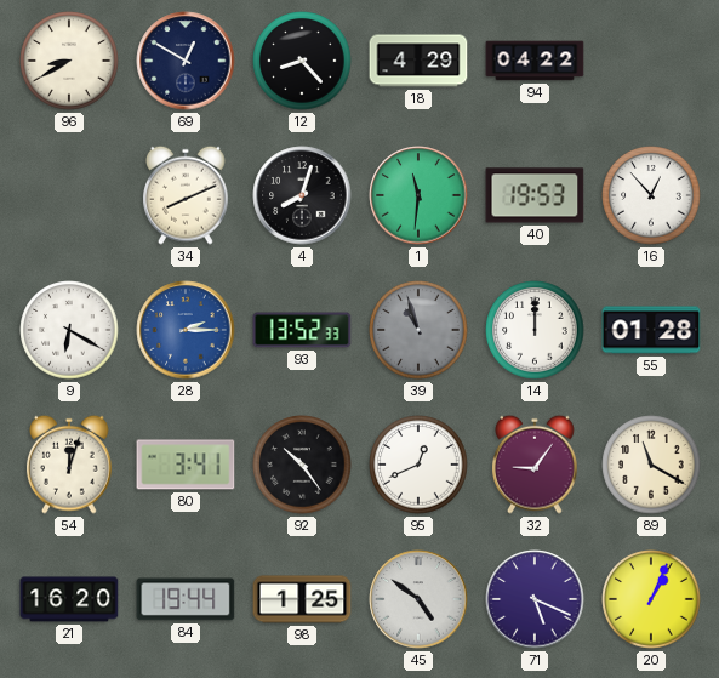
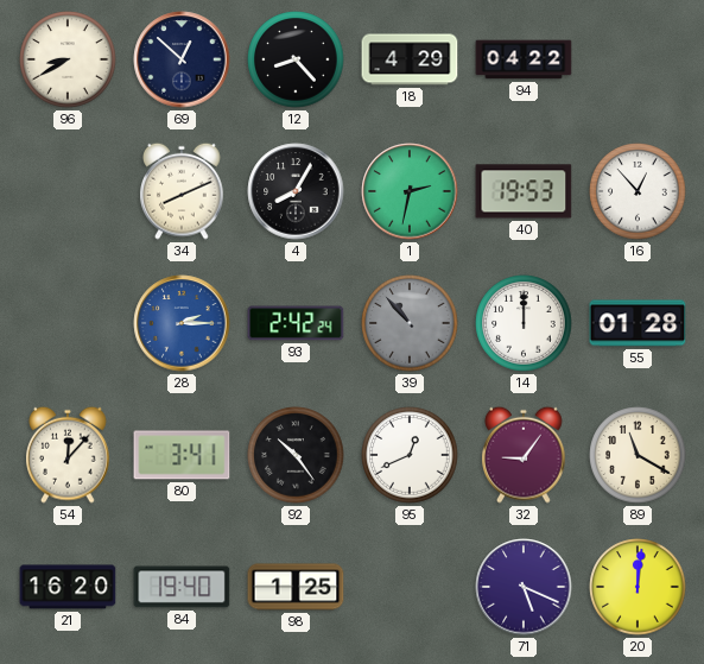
69: 12:50 -> 12:52 (182, 59)
4: 8:03 -> 8:05 (296, 191)
1: 11:31 -> 2:32 (410, 191)
9: 6:20 -> none (69, 330)
93: 13:52 -> 2:42 (296, 323)
39: 10:57 -> 10:53 (410, 323)
54: 12:03 -> 12:07 (68, 455)
84: 19:44 -> 19:40 (182, 587)
45: 4:51 -> none (418, 599)
20: 1:04 -> 12:01 (638, 587)
